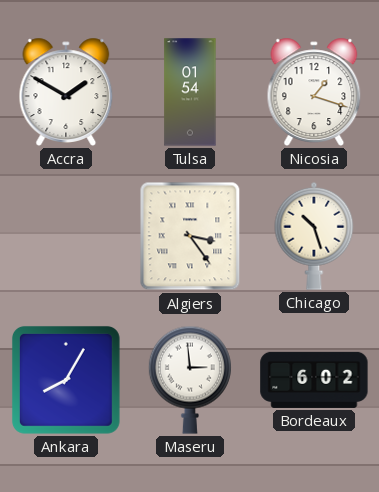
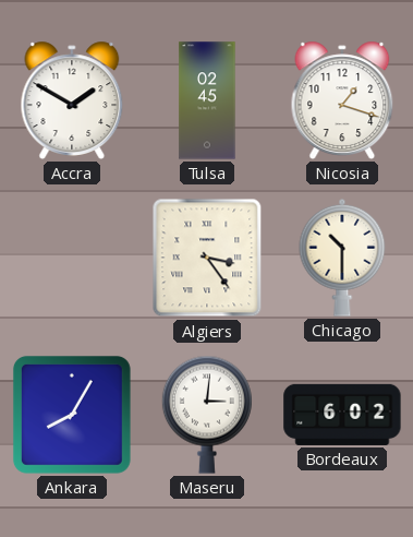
Tulsa: 01:54 -> 02:45 (207, 100)
Chicago: 10:27 -> 10:30 (342, 258)
Maseru: 2:59 -> 3:01 (207, 415)
